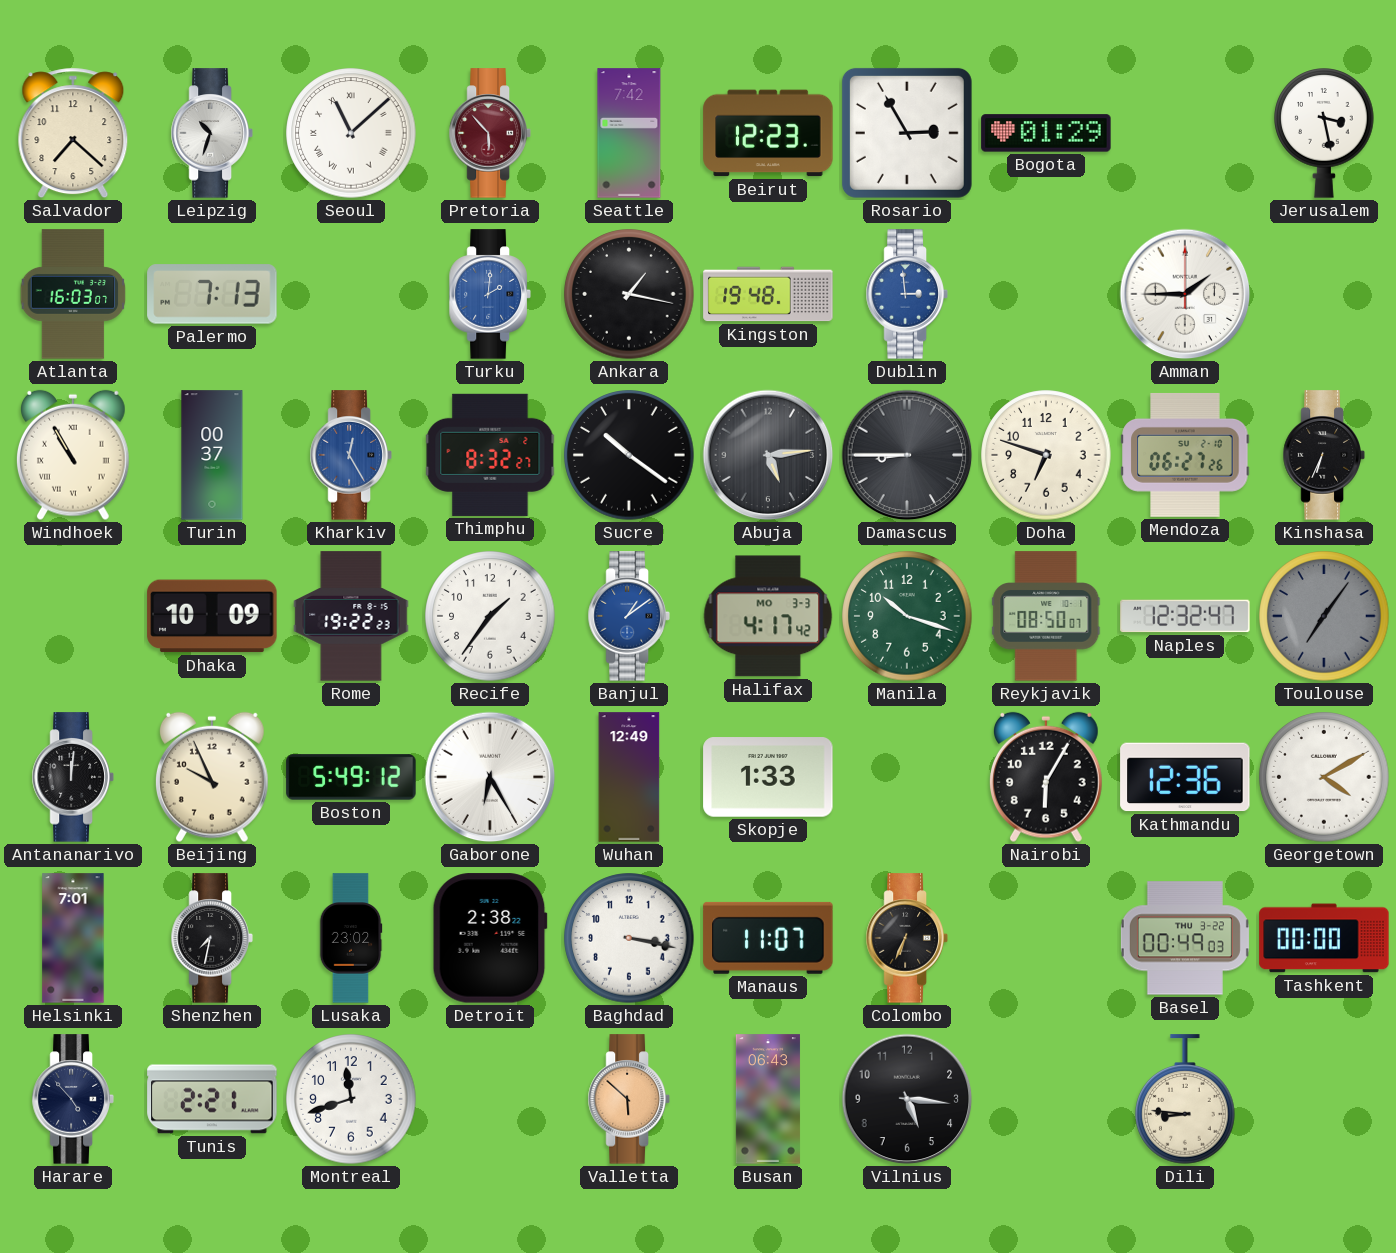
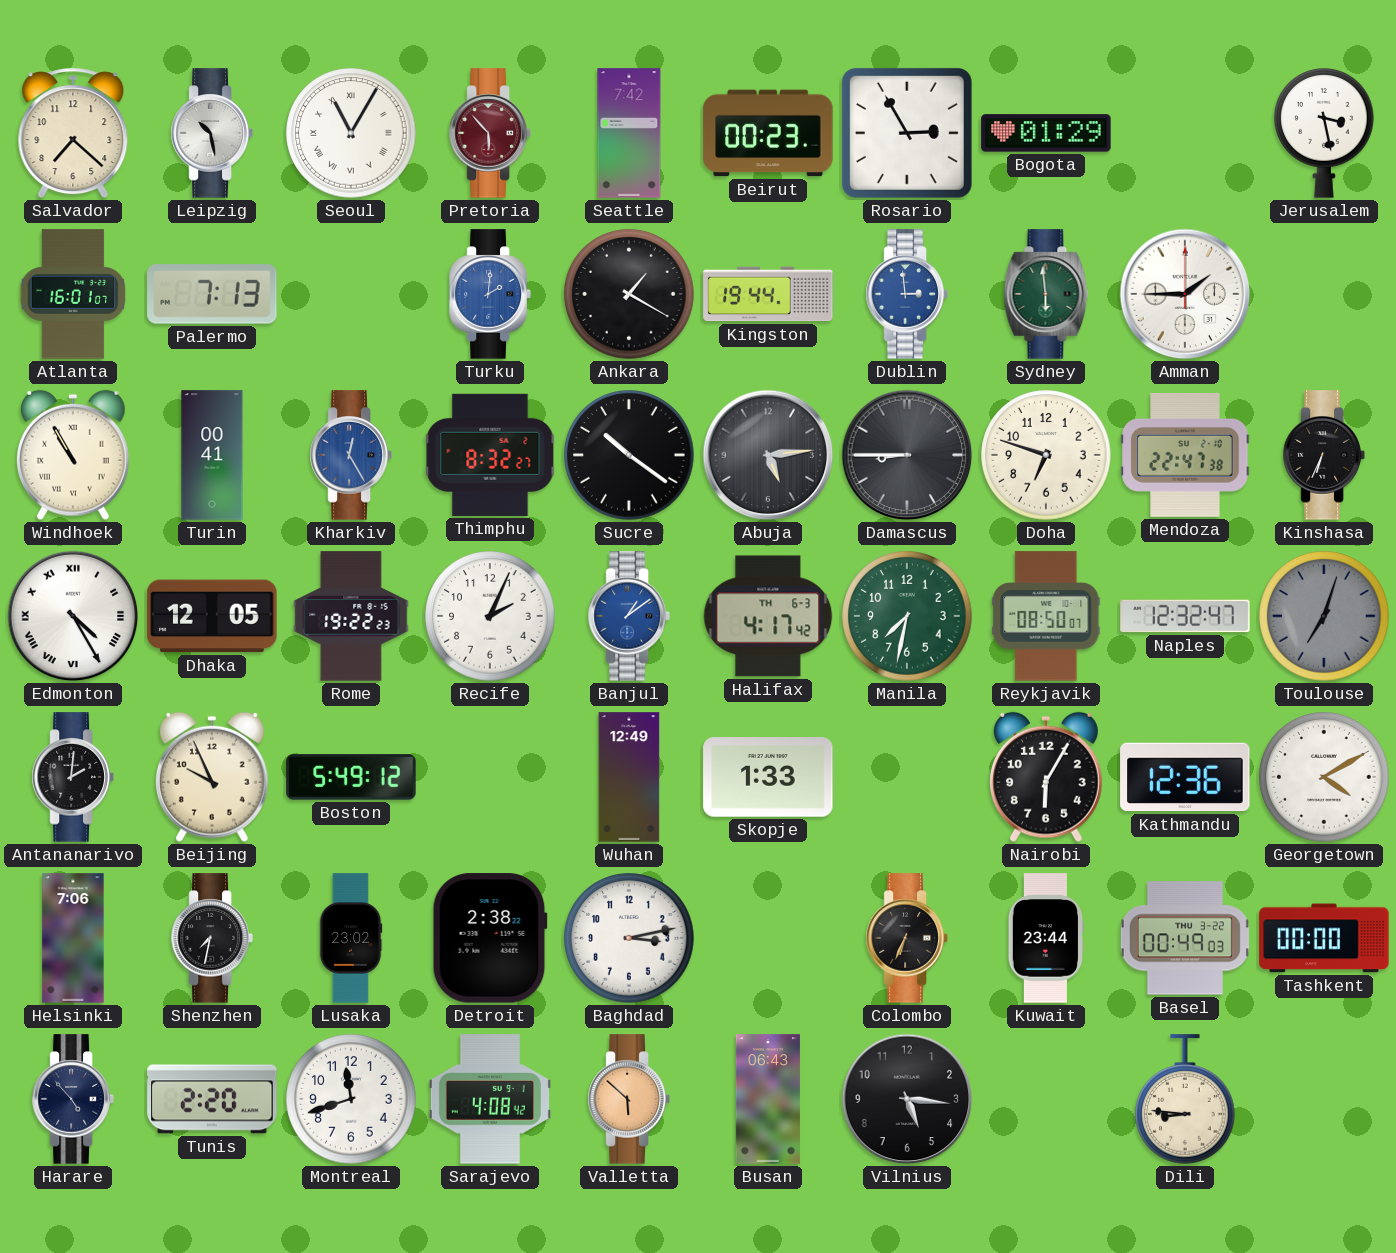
Leipzig: 10:33 -> 10:28 (212, 133)
Seoul: 11:08 -> 11:05 (351, 133)
Beirut: 12:23 -> 00:23 (768, 133)
Atlanta: 16:03 -> 16:01 (73, 294)
Ankara: 1:17 -> 1:20 (629, 294)
Kingston: 19:48 -> 19:44 (768, 294)
Sydney: none -> 5:59 (1046, 294)
Turin: 00:37 -> 00:41 (212, 455)
Mendoza: 06:27 -> 22:47 (1185, 455)
Edmonton: none -> 4:25 (73, 616)
Dhaka: 10:09 -> 12:05 (212, 616)
Recife: 1:36 -> 2:04 (490, 616)
Halifax date: MO 3-3 -> TH 6-3 (768, 616)
Manila: 10:18 -> 7:32 (907, 616)
Toulouse: 7:06 -> 7:03 (1324, 616)
Antananarivo: 12:01 -> 2:01 (73, 777)
Gaborone: 6:25 -> none (490, 777)
Helsinki: 7:01 -> 7:06 (73, 938)
Baghdad: 3:17 -> 3:13 (629, 938)
Manaus: 11:07 -> none (768, 938)
Kuwait: none -> 23:44 (1046, 938)
Tunis: 2:21 -> 2:20 (212, 1099)
Sarajevo: none -> 4:08 (490, 1099)
